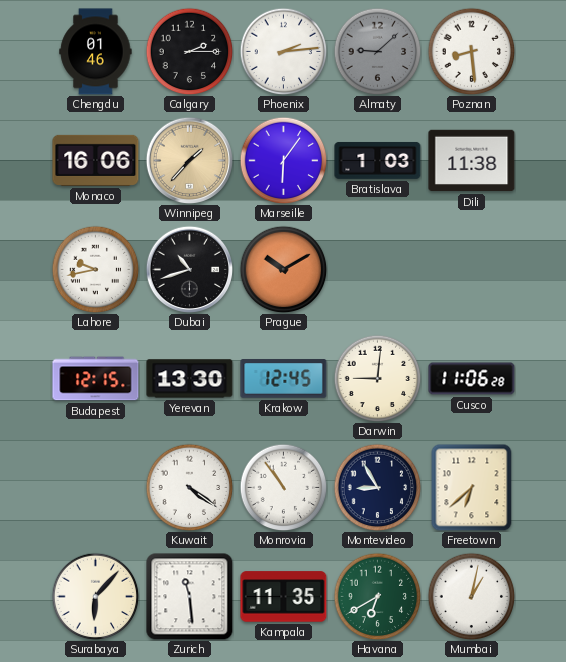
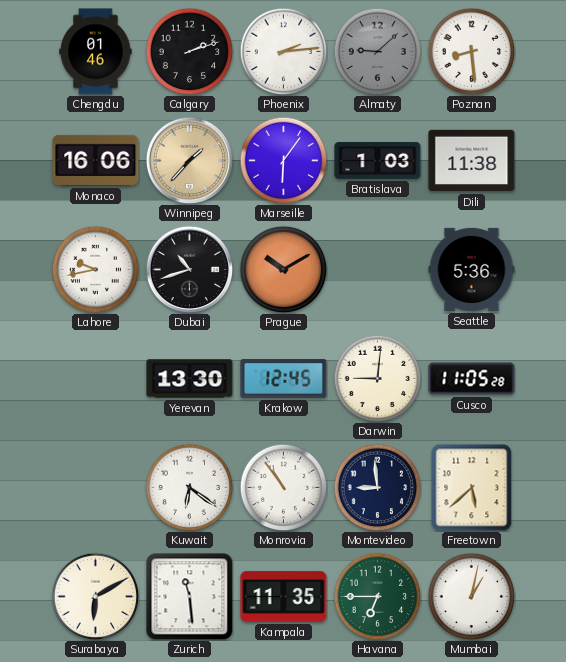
Calgary: 2:15 -> 2:12 (189, 51)
Seattle: none -> 5:36 (472, 269)
Budapest: 12:15 -> none (96, 379)
Cusco: 11:06 -> 11:05 (472, 379)
Kuwait: 4:21 -> 6:21 (189, 487)
Montevideo: 8:55 -> 8:59 (377, 487)
Freetown: 6:38 -> 5:38 (472, 487)
Surabaya: 6:07 -> 6:10 (95, 596)
Havana: 6:40 -> 6:45 (377, 596)
